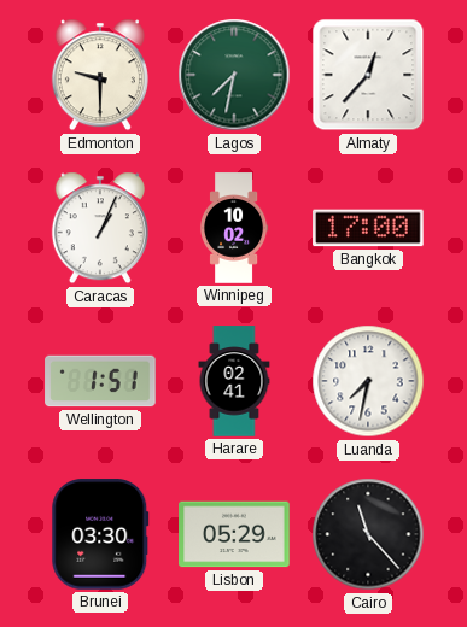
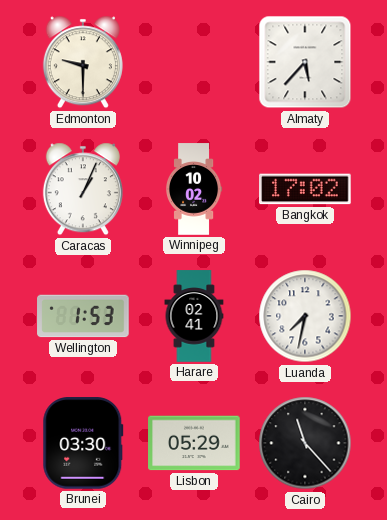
Lagos: 7:32 -> none (234, 75)
Almaty: 12:37 -> 5:37 (305, 62)
Bangkok: 17:00 -> 17:02 (305, 189)
Wellington: 1:51 -> 1:53 (83, 316)
